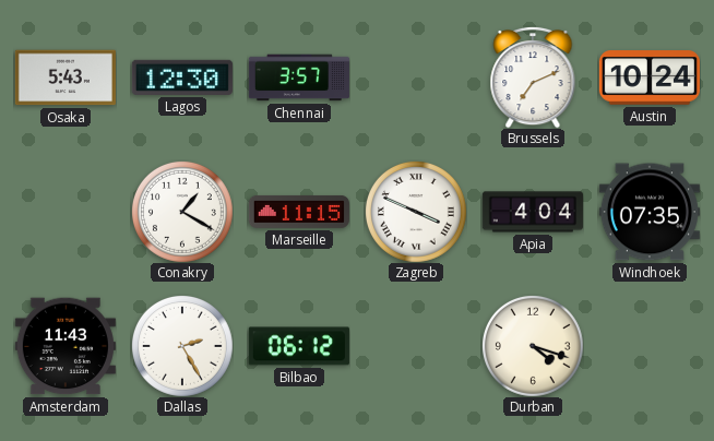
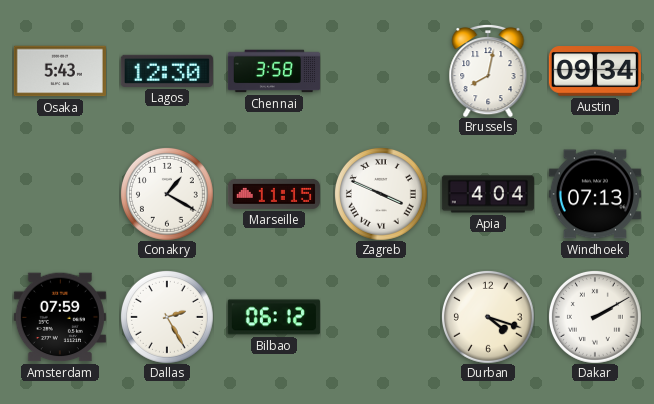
Chennai: 3:57 -> 3:58 (274, 71)
Brussels: 7:11 -> 8:02 (488, 71)
Austin: 10:24 -> 09:34 (595, 71)
Windhoek: 07:35 -> 07:13 (595, 194)
Amsterdam: 11:43 -> 07:59 (60, 317)
Dakar: none -> 2:10 (595, 317)
